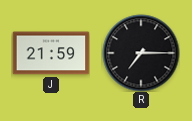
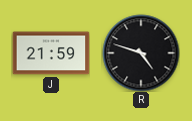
R: 7:15 -> 4:48 (141, 53)
